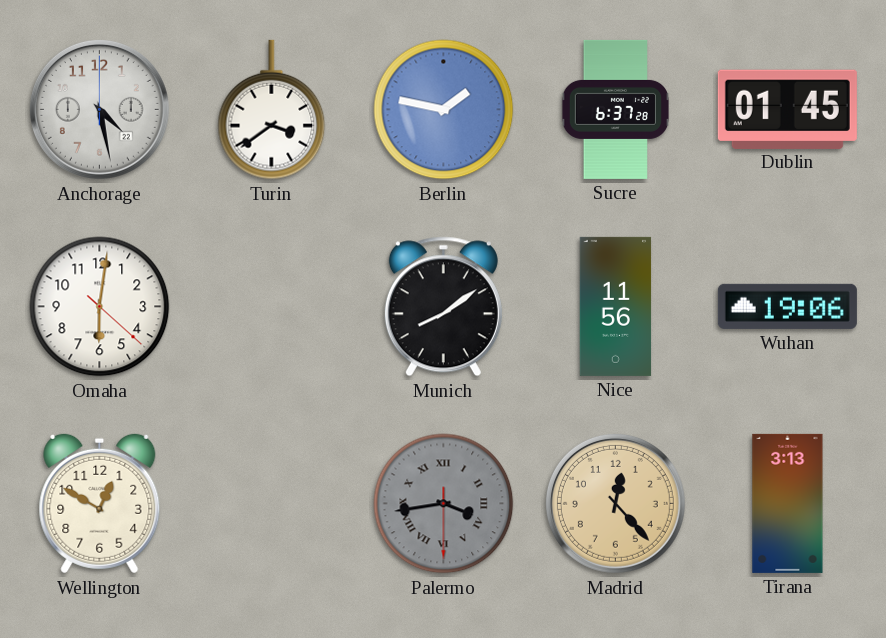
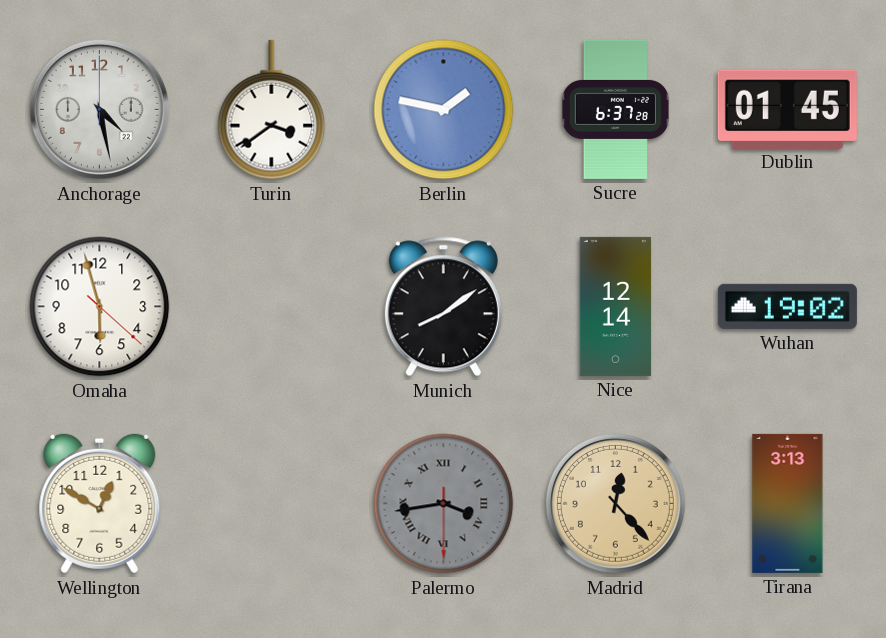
Omaha: 6:01 -> 5:57 (100, 307)
Nice: 11:56 -> 12:14 (616, 306)
Wuhan: 19:06 -> 19:02 (787, 306)
